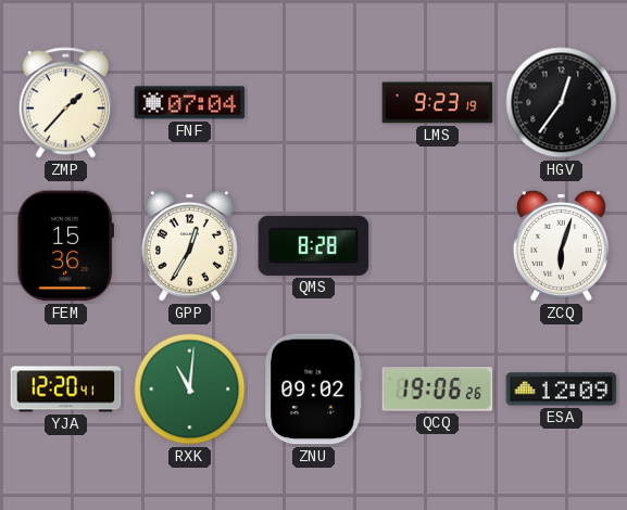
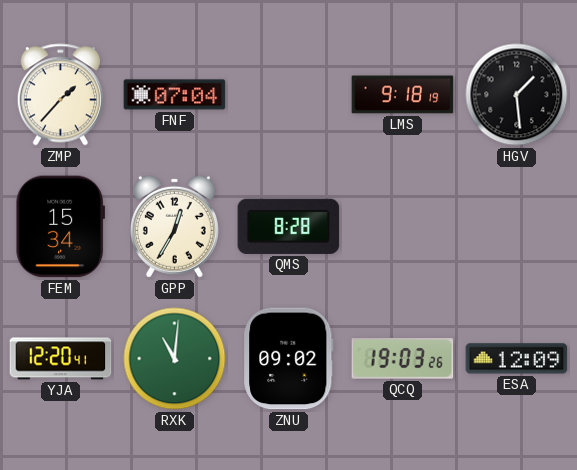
LMS: 9:23 -> 9:18 (403, 95)
HGV: 12:36 -> 1:29 (517, 95)
FEM: 15:36 -> 15:34 (60, 227)
ZCQ: 6:03 -> none (561, 245)
QCQ: 19:06 -> 19:03 (403, 359)
